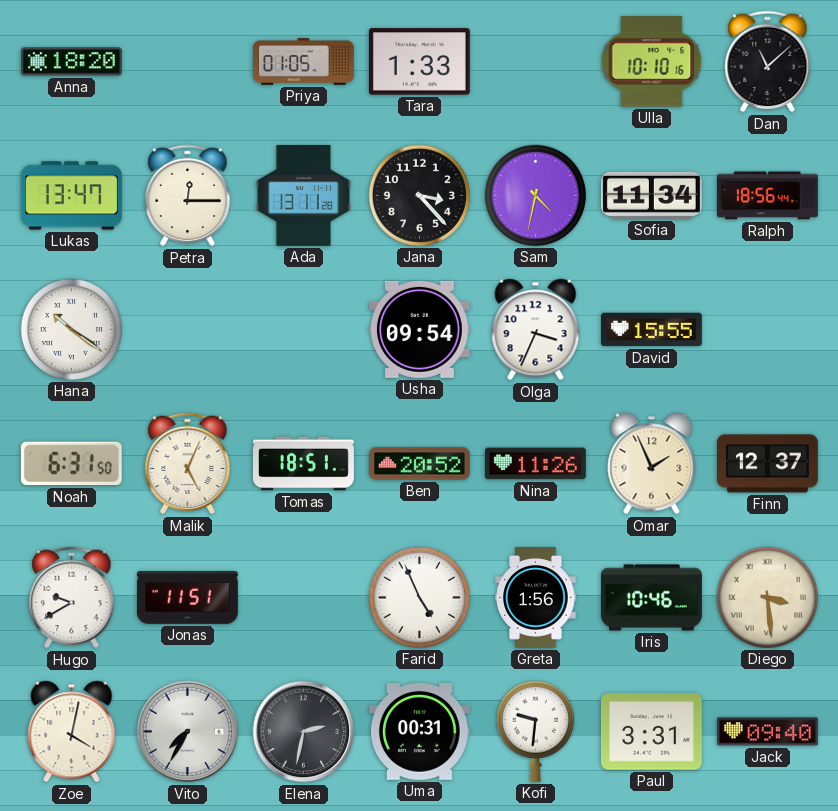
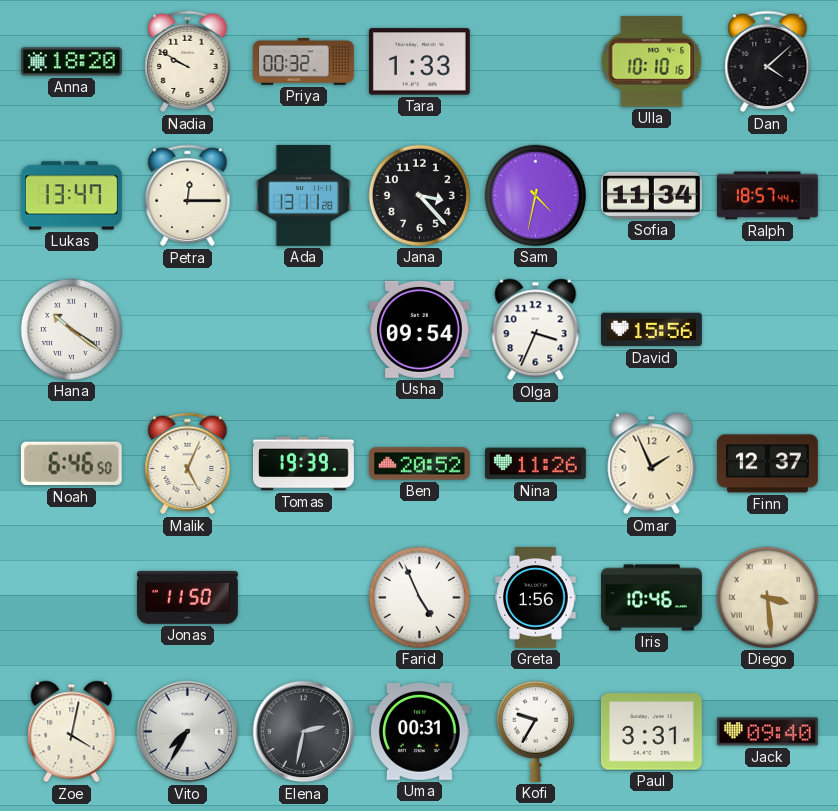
Nadia: none -> 9:50 (188, 62)
Priya: 01:05 -> 00:32 (304, 62)
Dan: 11:08 -> 4:08 (768, 62)
Ralph: 18:56 -> 18:57 (767, 196)
David: 15:55 -> 15:56 (651, 330)
Noah: 6:31 -> 6:46 (71, 464)
Tomas: 18:51 -> 19:39 (304, 464)
Hugo: 9:40 -> none (72, 598)
Jonas: 11:51 -> 11:50 (187, 597)
Kofi: 9:31 -> 9:35 (535, 731)
